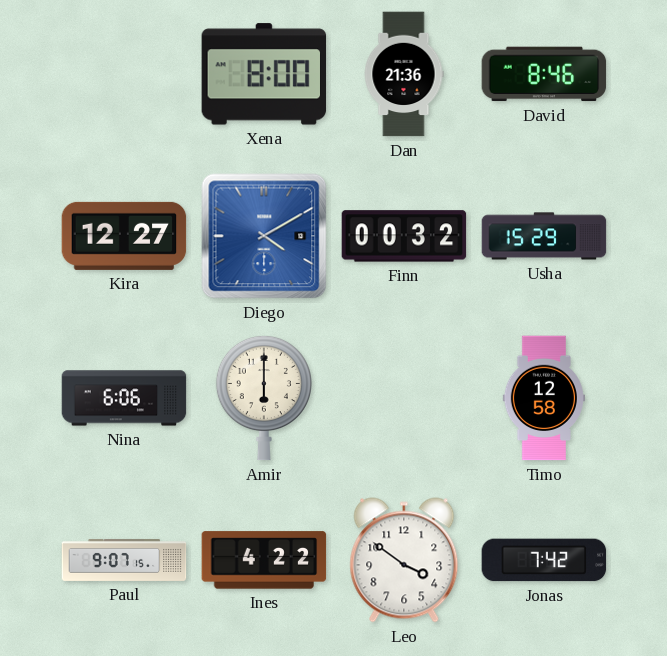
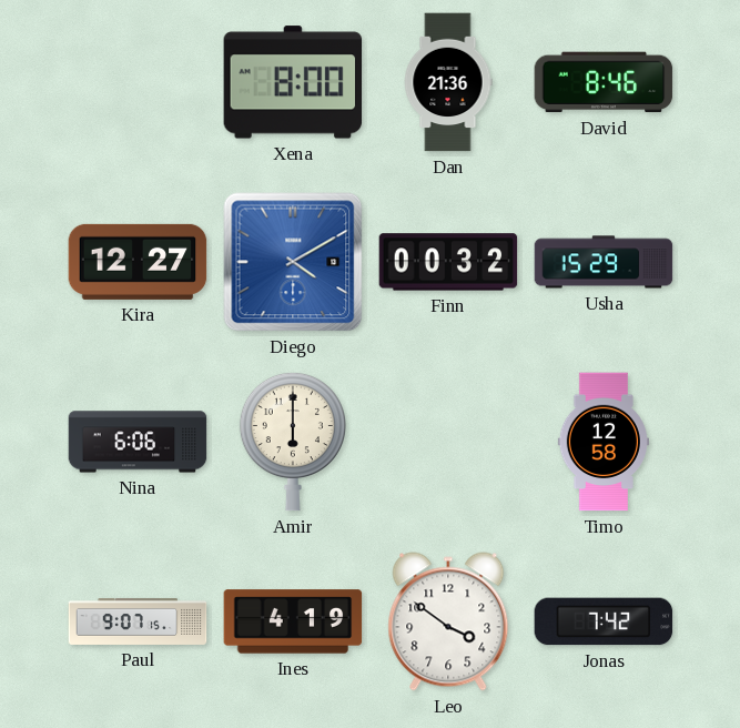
Ines: 4:22 -> 4:19 (293, 621)
